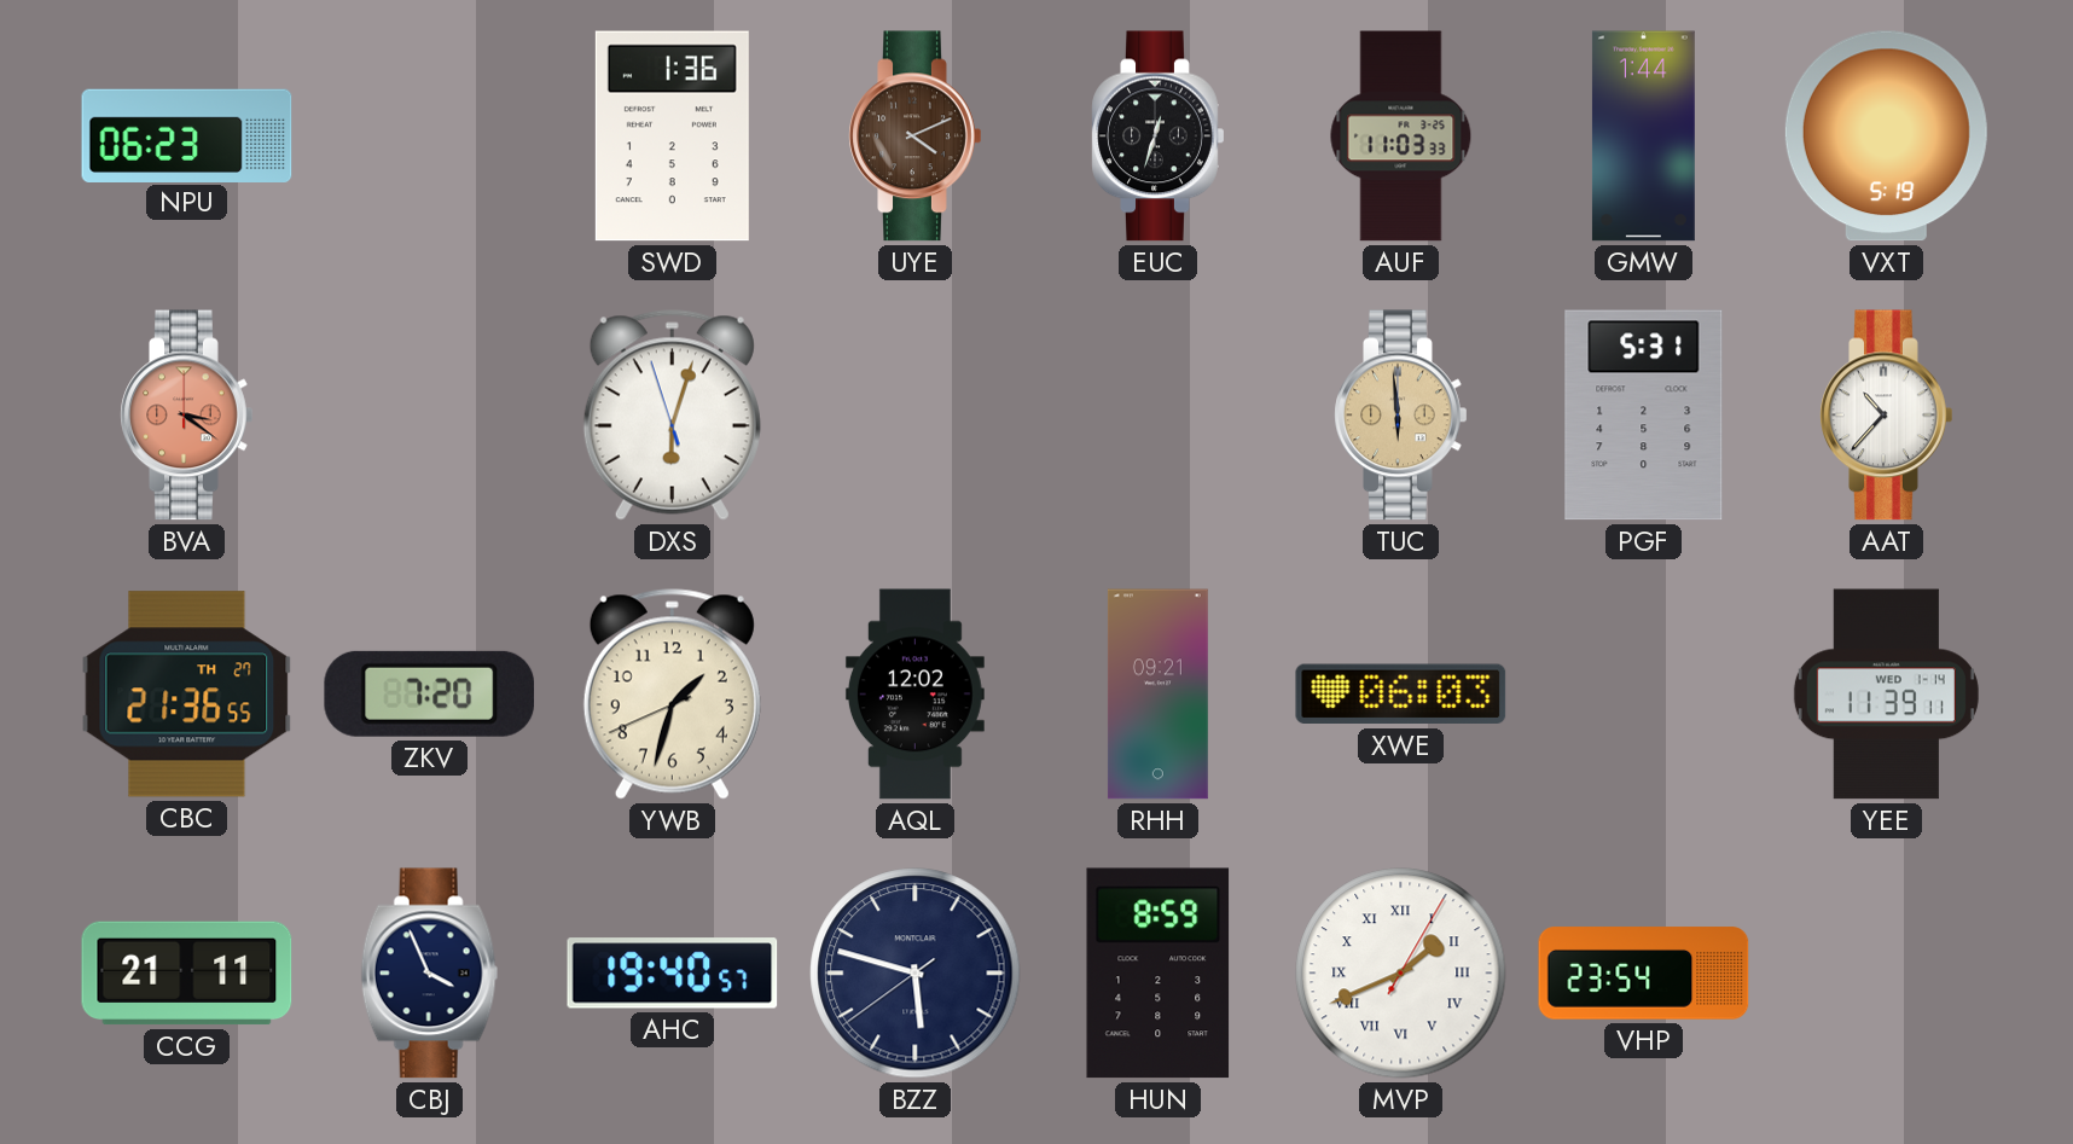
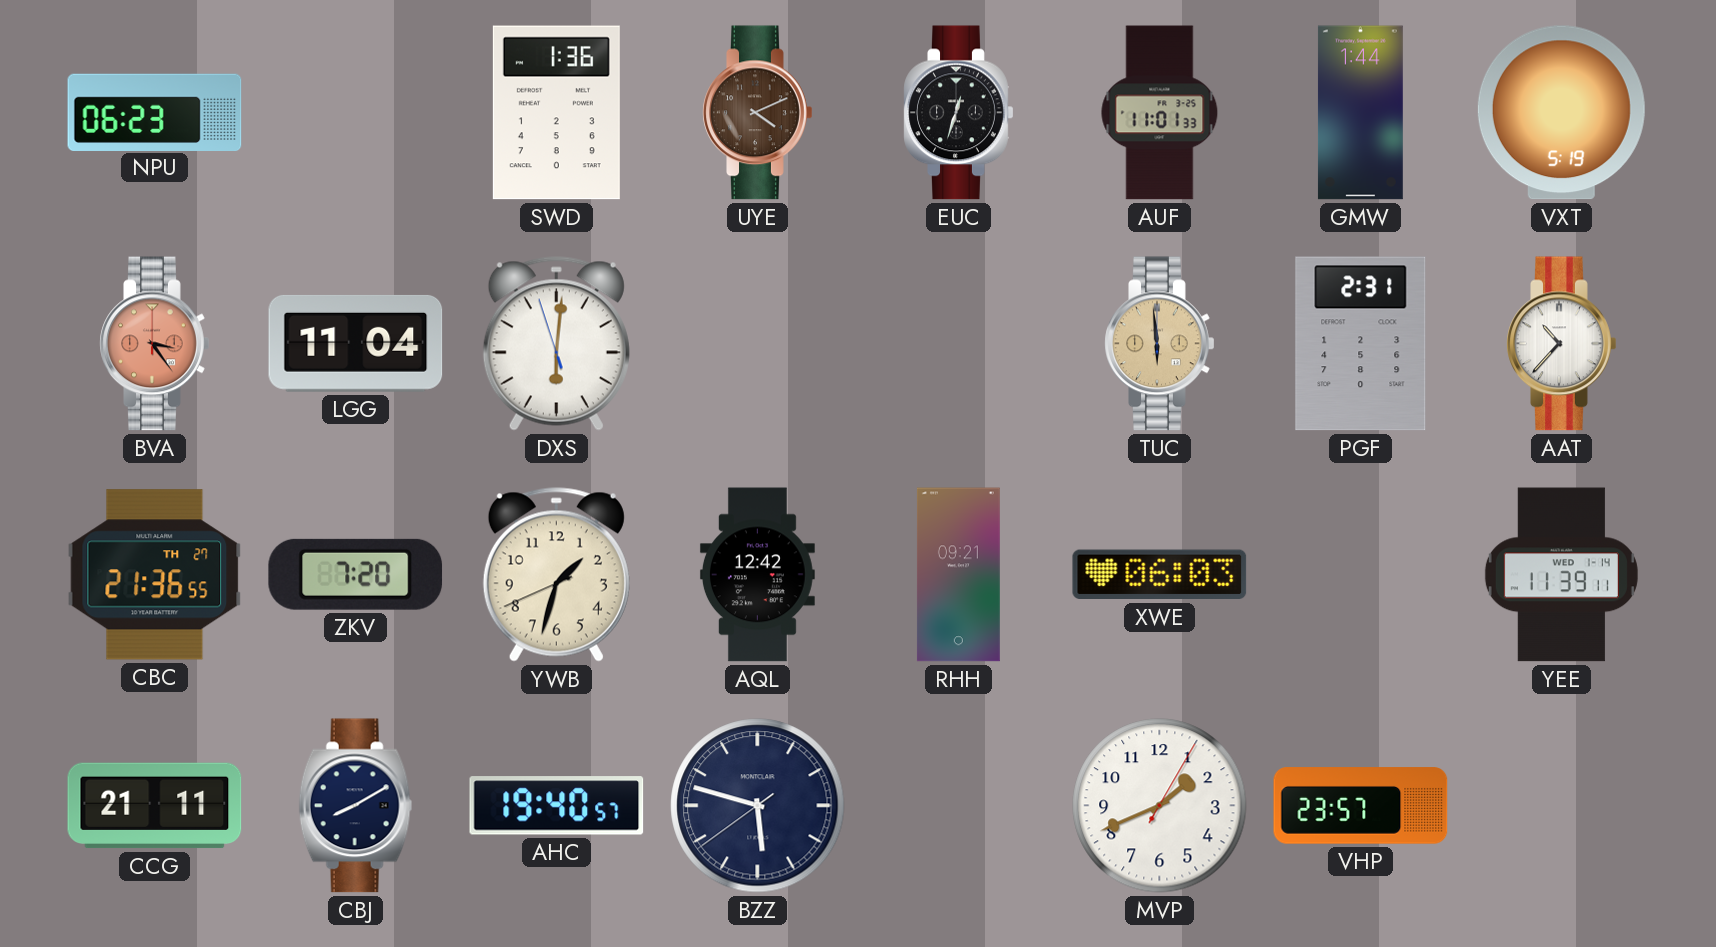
AUF: 11:03 -> 11:01 (1160, 113)
BVA: 3:21 -> 3:24 (155, 344)
LGG: none -> 11:04 (356, 343)
DXS: 6:02 -> 6:00 (556, 344)
PGF: 5:31 -> 2:31 (1361, 344)
AQL: 12:02 -> 12:42 (757, 575)
CBJ: 3:56 -> 8:10 (356, 806)
HUN: 8:59 -> none (1159, 974)
MVP numerals: Roman -> Arabic (1160, 806)
VHP: 23:54 -> 23:57 (1361, 806)
